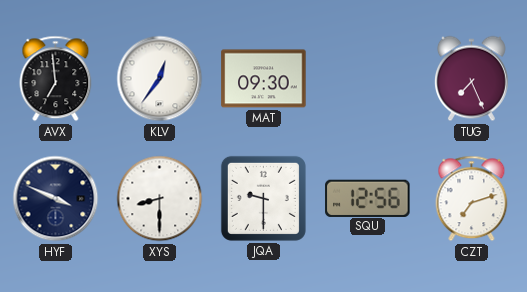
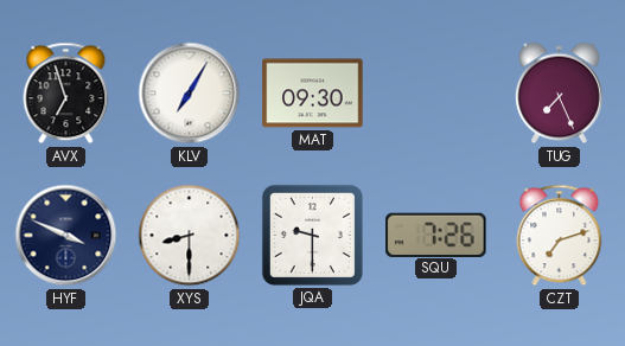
AVX: 6:59 -> 6:57 (66, 94)
KLV: 12:36 -> 7:05 (190, 94)
SQU: 12:56 -> 7:26 (436, 235)
